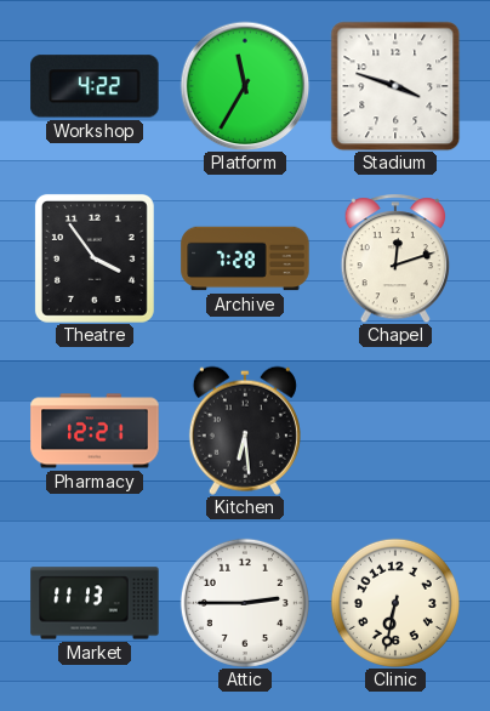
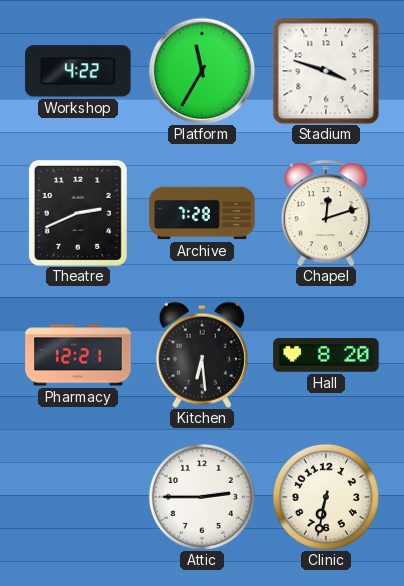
Theatre: 3:54 -> 2:41 (78, 213)
Hall: none -> 8:20 (326, 355)
Market: 11:13 -> none (95, 603)
